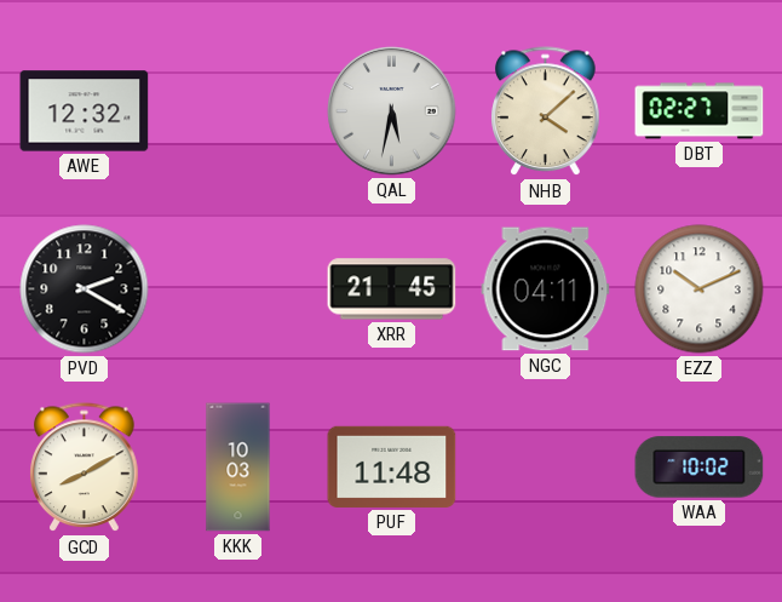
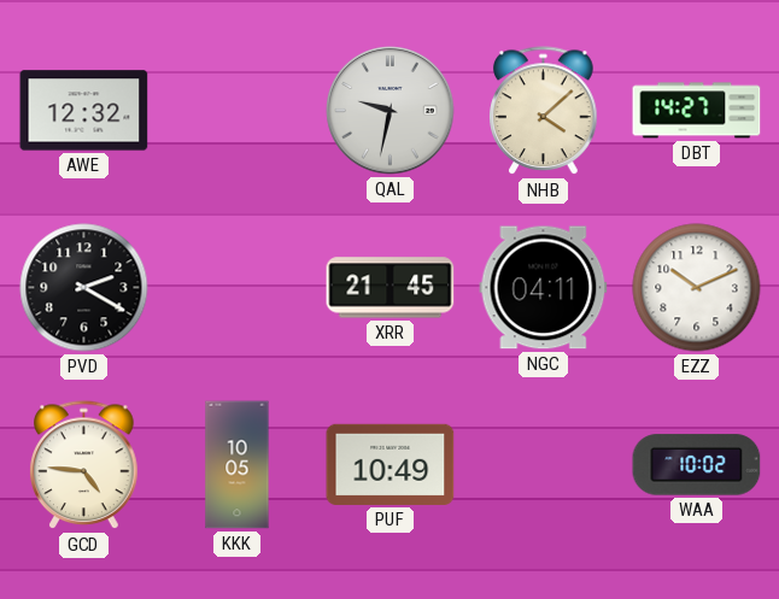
QAL: 5:32 -> 9:32 (391, 111)
DBT: 02:27 -> 14:27 (697, 111)
GCD: 8:10 -> 4:46 (84, 465)
KKK: 10:03 -> 10:05 (238, 465)
PUF: 11:48 -> 10:49 (391, 464)
